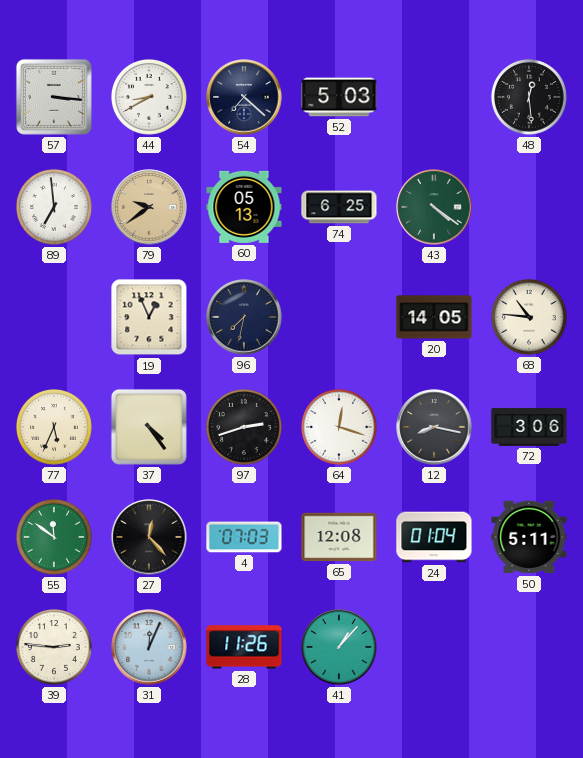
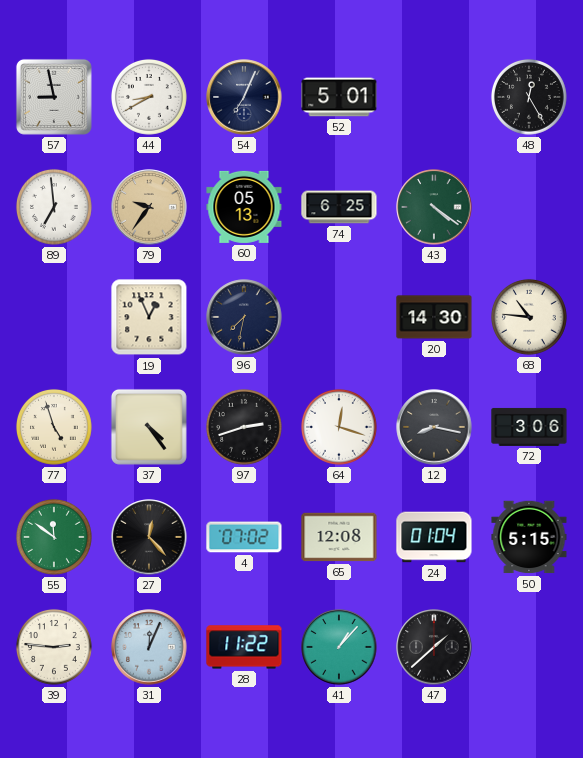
57: 3:16 -> 8:58 (54, 97)
54: 7:22 -> 7:04 (244, 97)
52: 5:03 -> 5:01 (339, 97)
48: 12:29 -> 12:25 (529, 97)
79: 9:39 -> 9:36 (149, 207)
20: 14:05 -> 14:30 (434, 317)
77: 5:34 -> 4:57 (54, 427)
4: 07:03 -> 07:02 (244, 537)
50: 5:11 -> 5:15 (529, 537)
28: 11:26 -> 11:22 (244, 647)
47: none -> 1:38 (434, 647)
